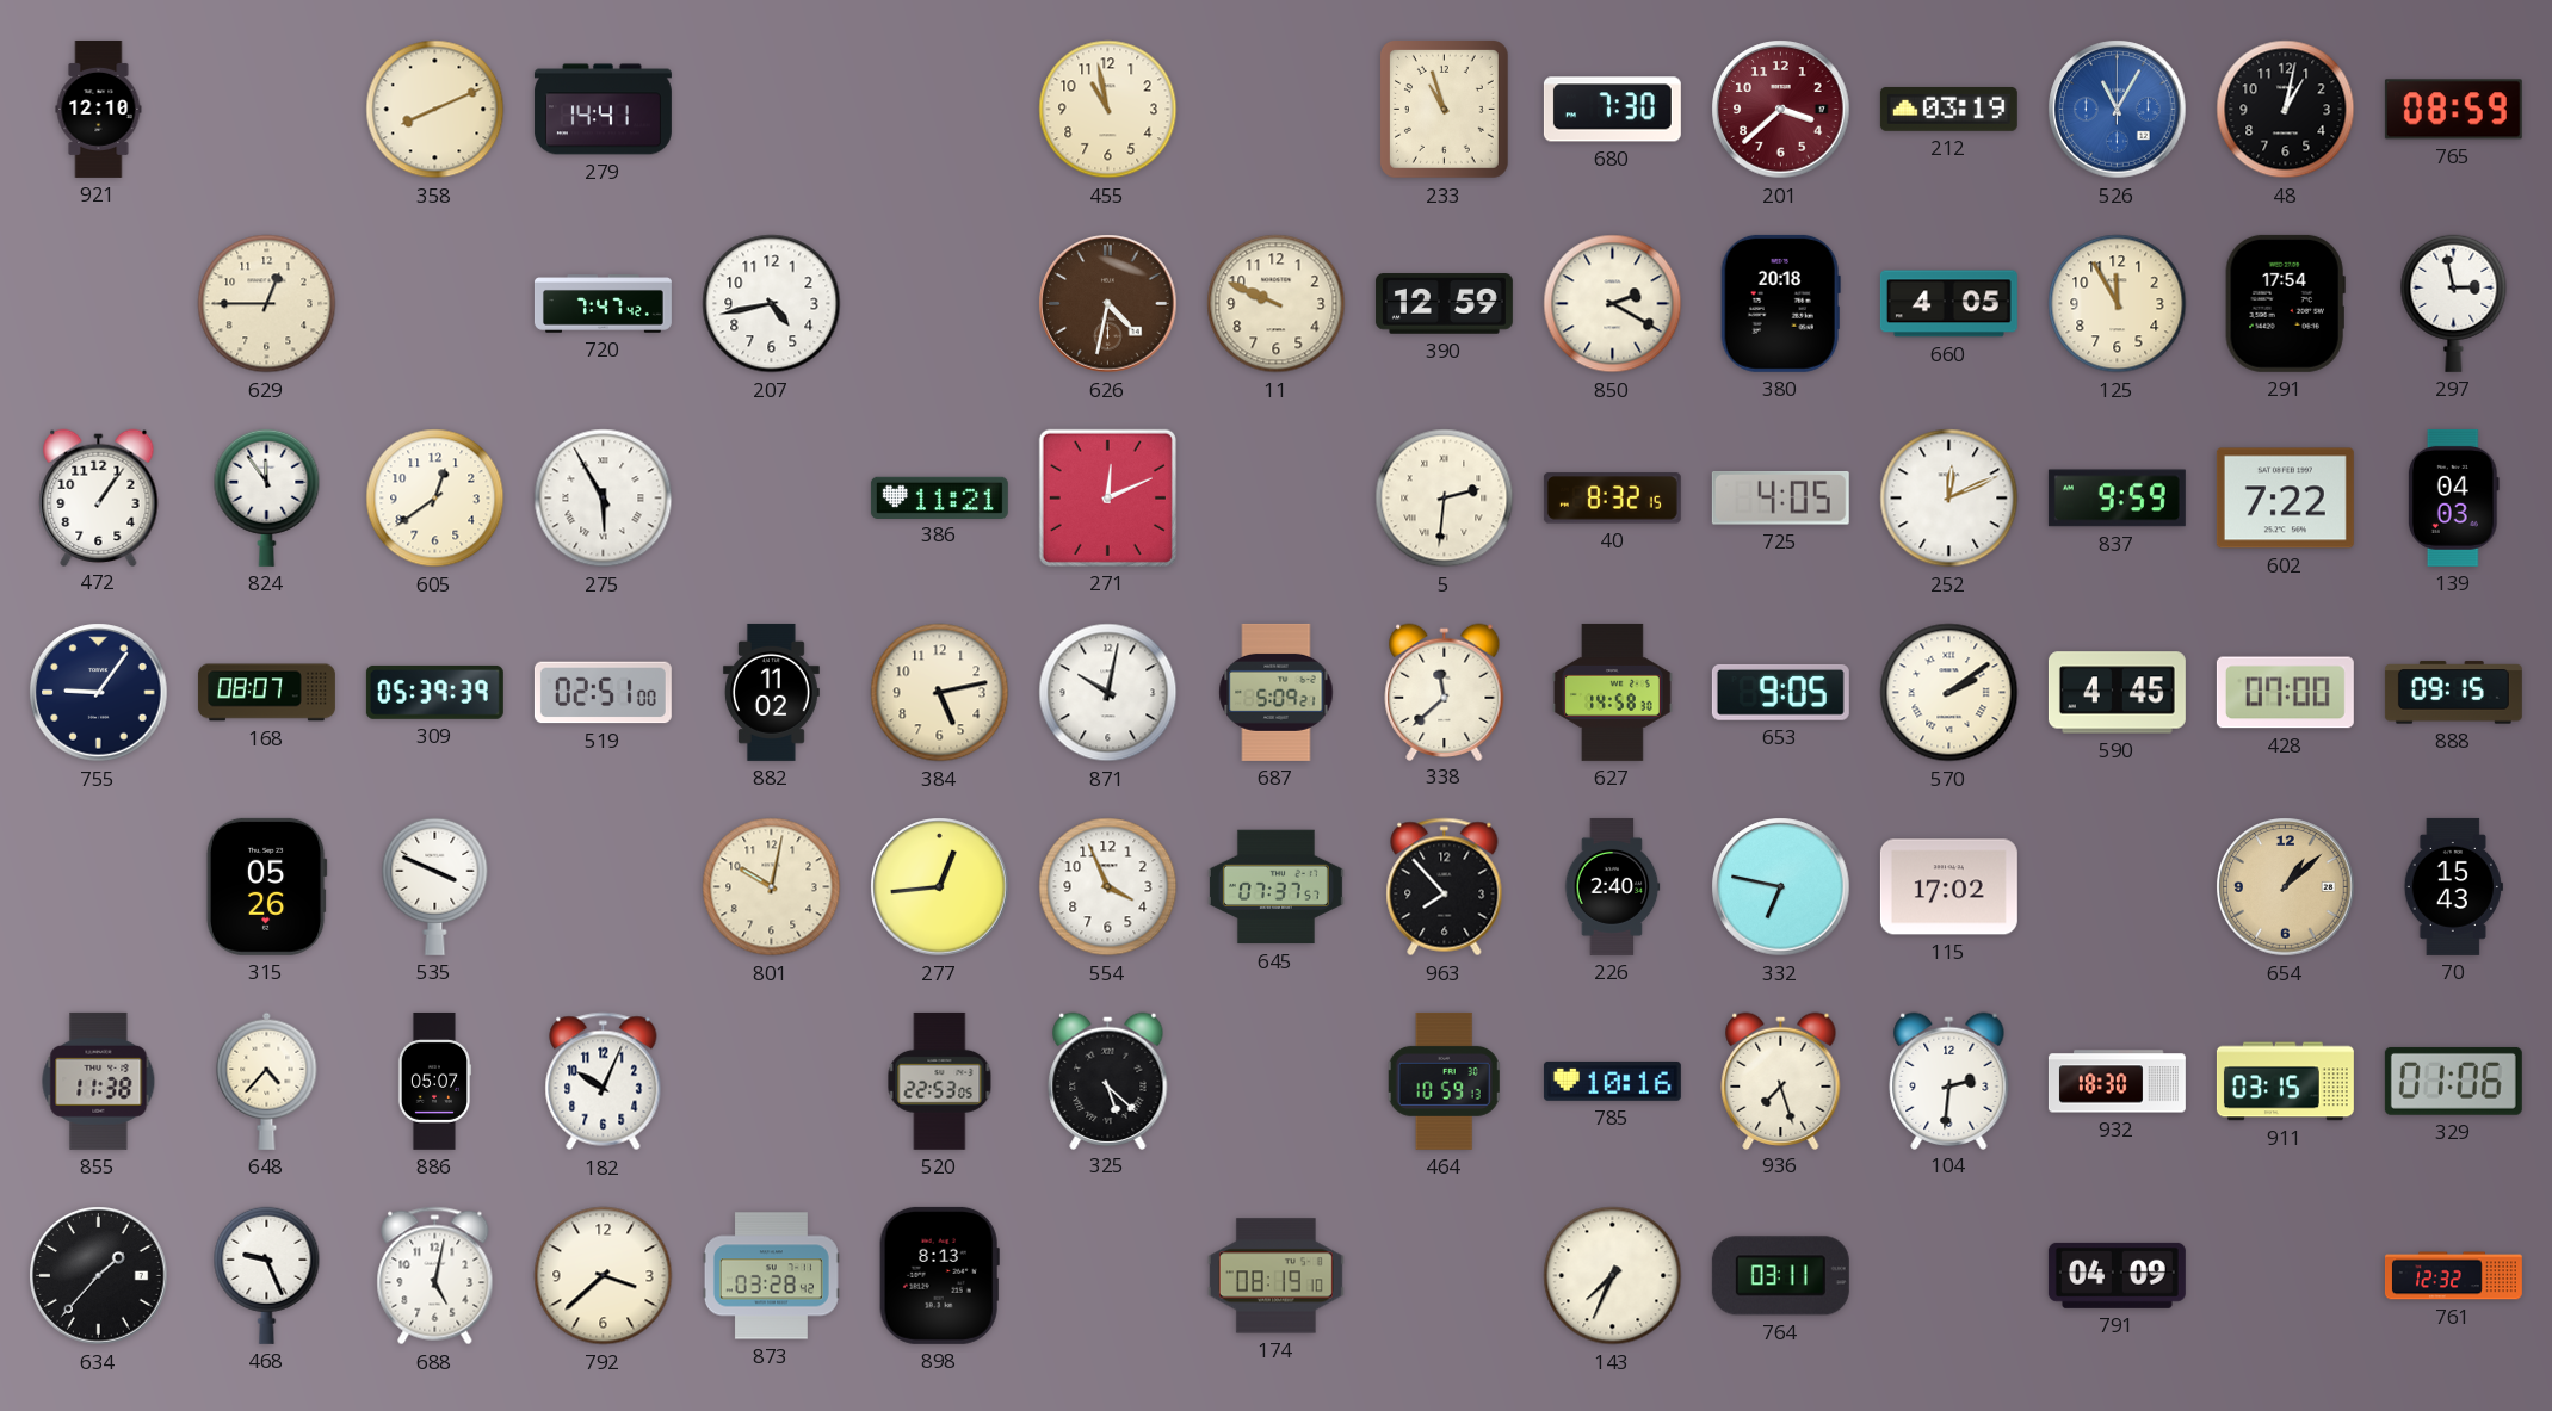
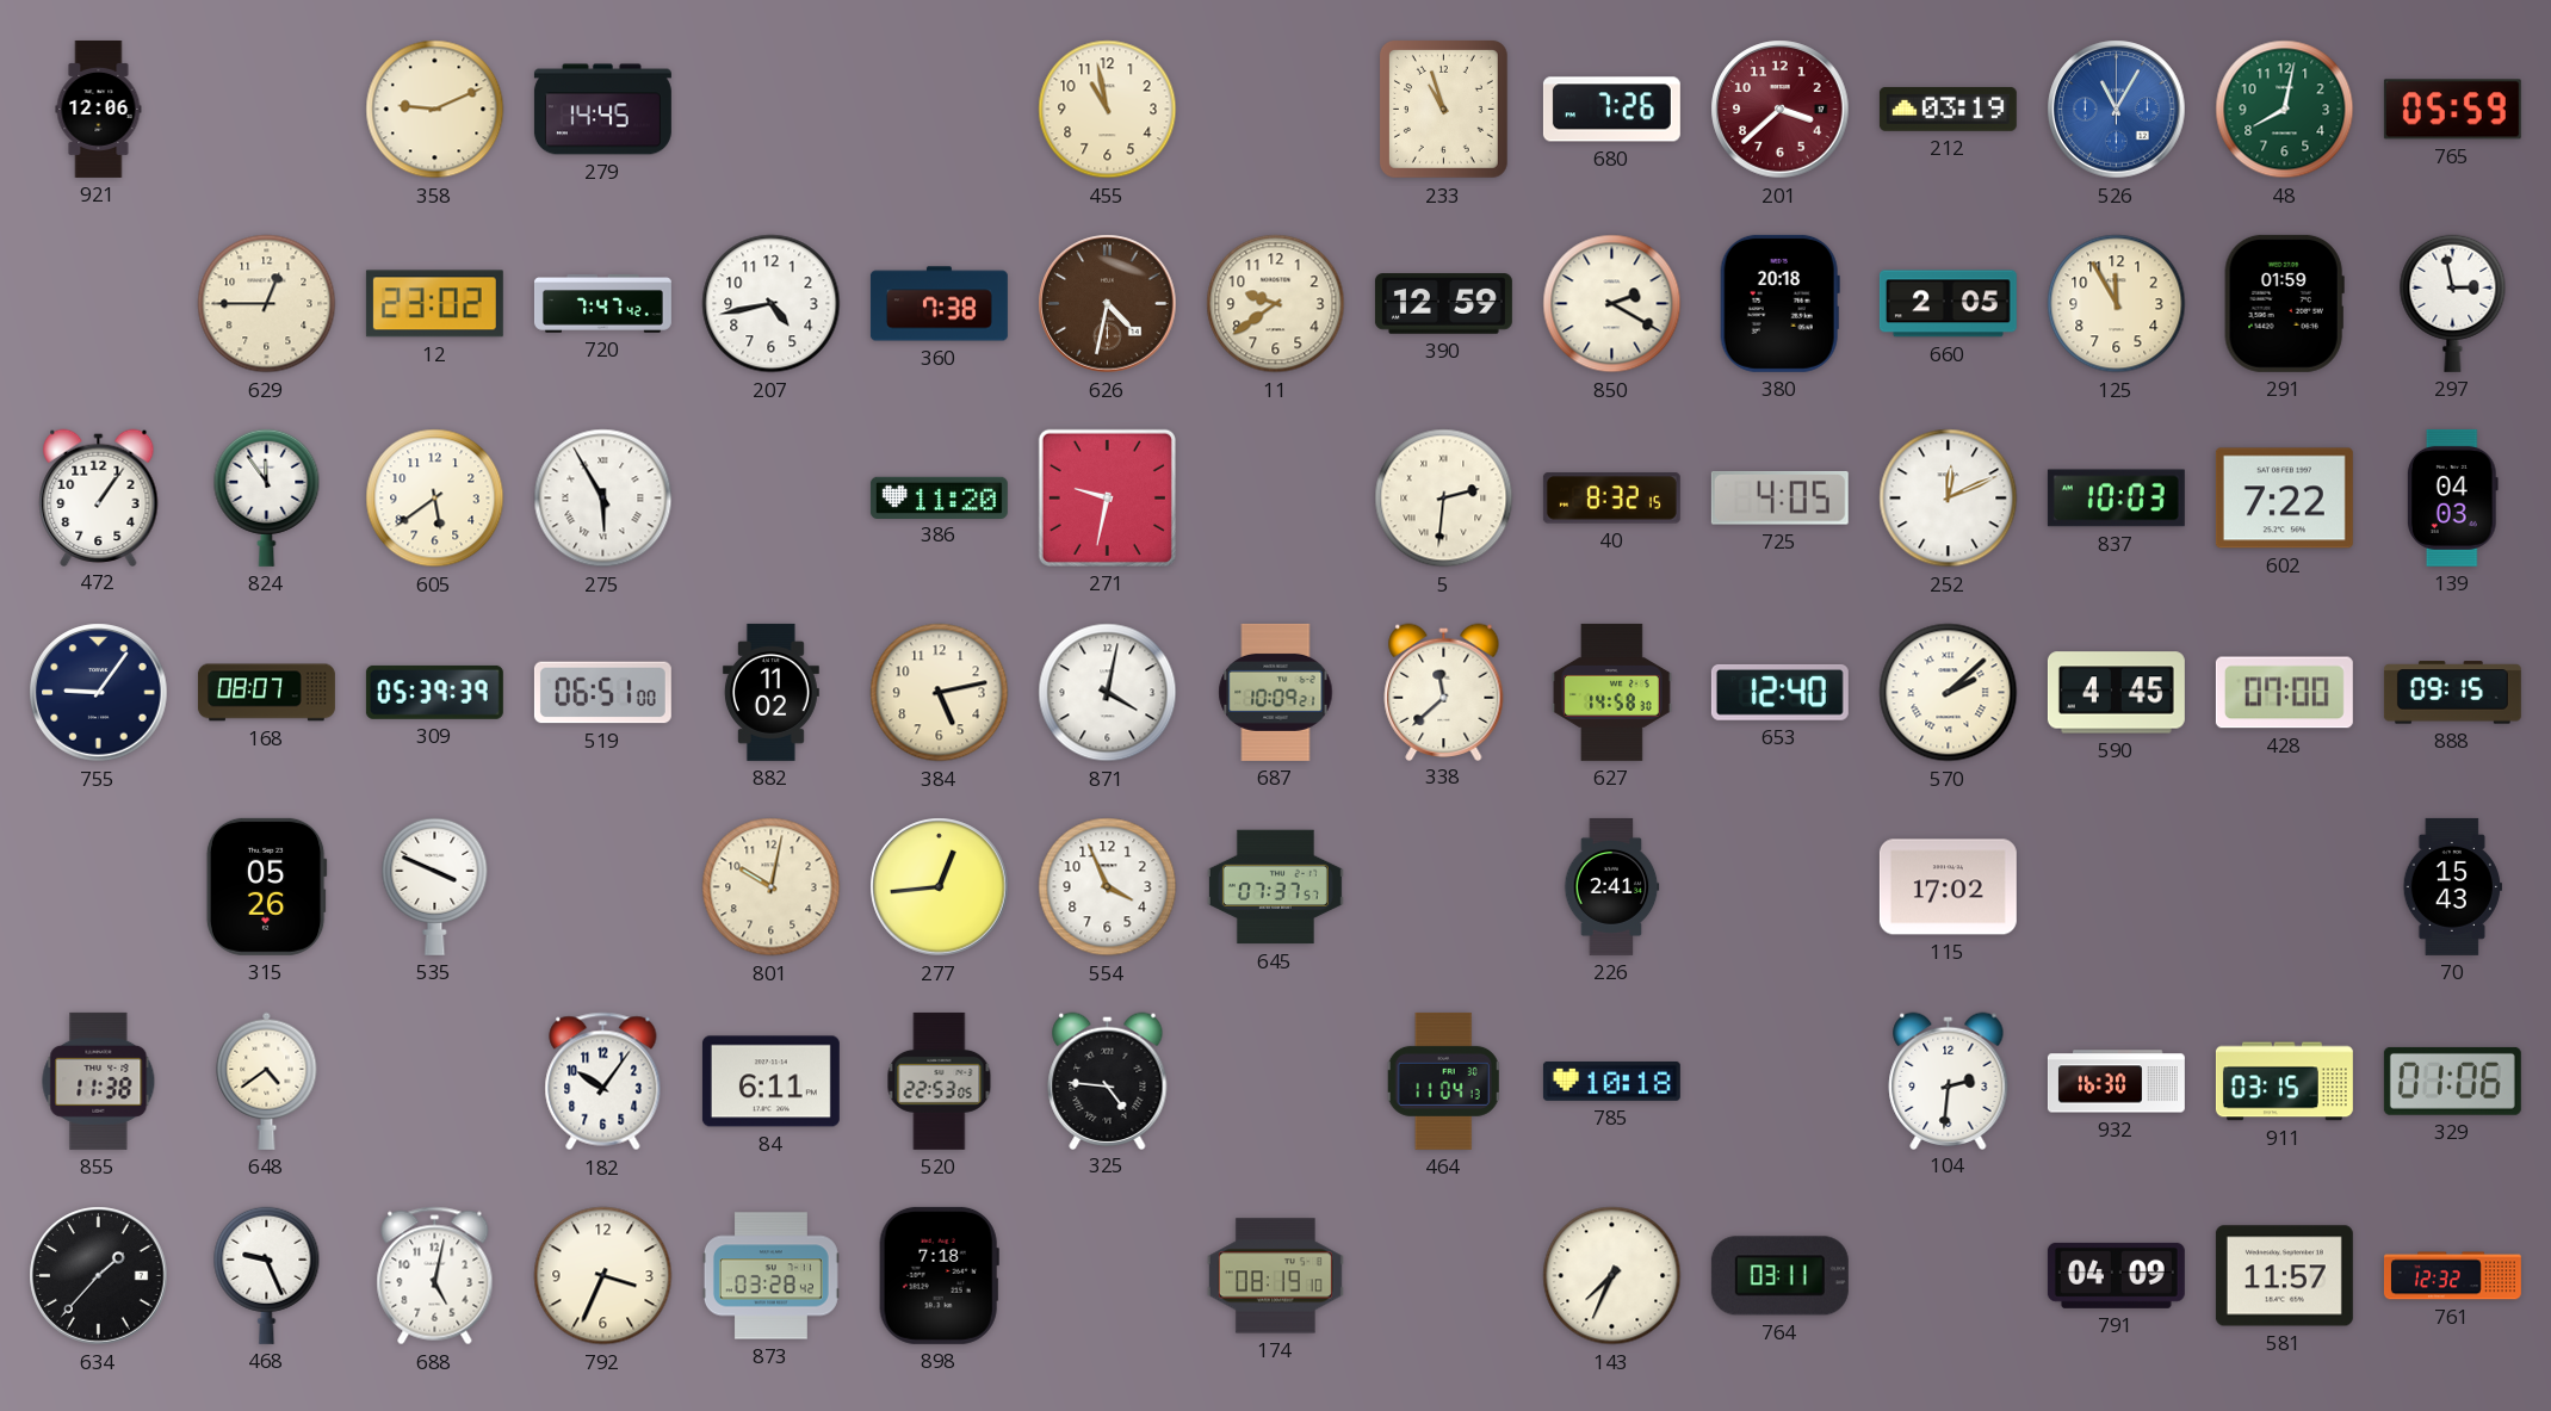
921: 12:10 -> 12:06 (99, 109)
358: 8:11 -> 9:11 (435, 110)
279: 14:41 -> 14:45 (602, 110)
680: 7:30 -> 7:26 (1611, 110)
48: 1:02 -> 8:02 (2285, 110)
48 dial: black -> green (2285, 110)
765: 08:59 -> 05:59 (2452, 110)
12: none -> 23:02 (434, 304)
360: none -> 7:38 (939, 304)
11: 9:49 -> 9:39 (1276, 304)
660: 4:05 -> 2:05 (1948, 304)
291: 17:54 -> 01:59 (2284, 303)
605: 12:39 -> 5:39 (435, 499)
386: 11:21 -> 11:20 (939, 497)
271: 12:11 -> 9:32 (1107, 497)
837: 9:59 -> 10:03 (2116, 499)
519: 02:51 -> 06:51 (602, 693)
871: 10:02 -> 4:02 (1108, 693)
687: 5:09 -> 10:09 (1276, 692)
653: 9:05 -> 12:40 (1779, 692)
570: 2:09 -> 2:08 (1949, 693)
963: 7:53 -> none (1445, 887)
226: 2:40 -> 2:41 (1611, 886)
332: 6:47 -> none (1781, 887)
654: 1:08 -> none (2286, 887)
648: 4:37 -> 4:39 (267, 1081)
886: 05:07 -> none (434, 1081)
182: 10:04 -> 10:06 (603, 1082)
84: none -> 6:11 (770, 1082)
325: 5:22 -> 4:46 (1108, 1081)
464: 10:59 -> 11:04 (1443, 1081)
785: 10:16 -> 10:18 (1611, 1081)
936: 7:27 -> none (1781, 1081)
932: 18:30 -> 16:30 (2116, 1082)
792: 3:38 -> 3:34 (603, 1276)
898: 8:13 -> 7:18 (939, 1275)
581: none -> 11:57 (2284, 1276)
